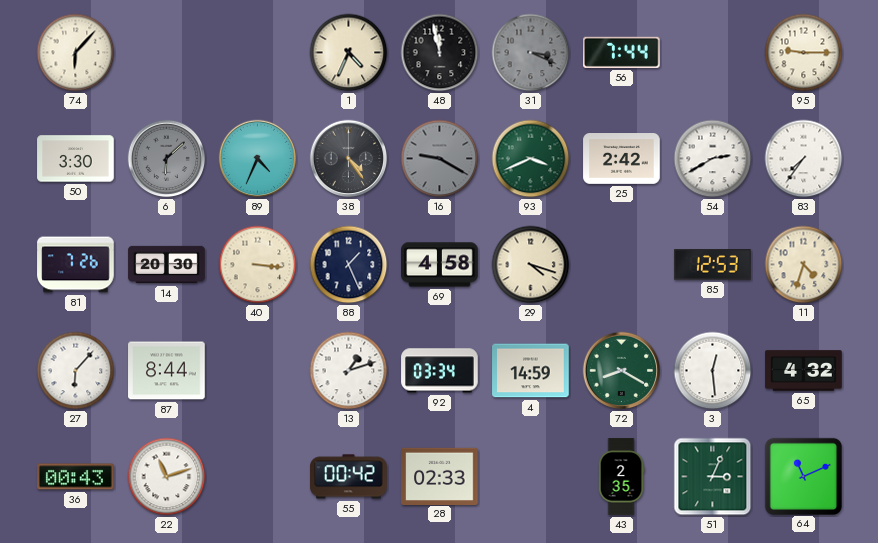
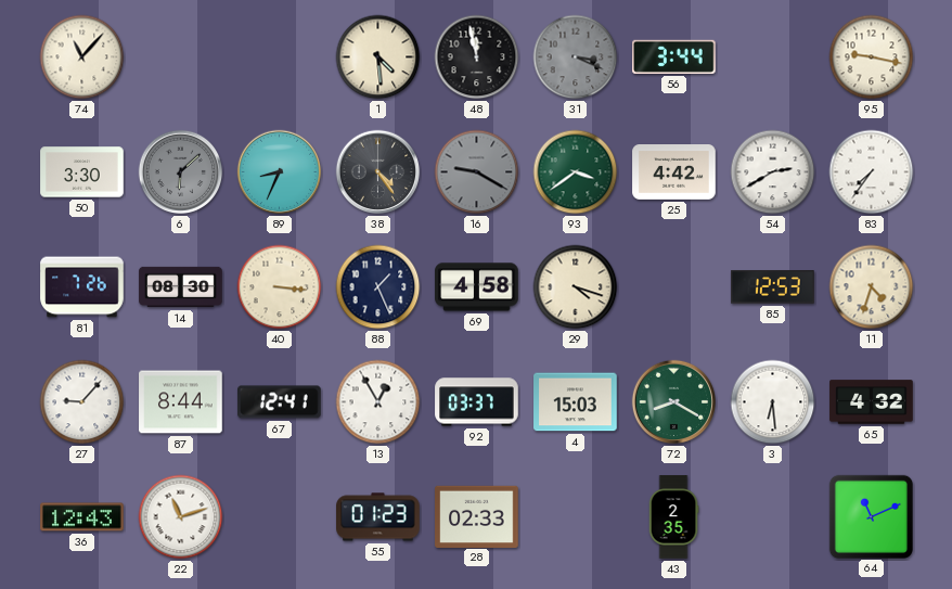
74: 6:07 -> 11:07 (82, 57)
1: 4:34 -> 4:29 (378, 57)
56: 7:44 -> 3:44 (674, 56)
95: 9:15 -> 9:17 (872, 57)
89: 4:34 -> 8:34 (280, 172)
93: 3:41 -> 3:39 (576, 172)
25: 2:42 -> 4:42 (674, 172)
14: 20:30 -> 08:30 (181, 287)
27: 6:07 -> 9:07 (82, 402)
67: none -> 12:41 (280, 402)
13: 1:12 -> 12:55 (378, 402)
92: 03:34 -> 03:37 (477, 402)
4: 14:59 -> 15:03 (576, 402)
3: 12:29 -> 6:29 (773, 402)
36: 00:43 -> 12:43 (82, 517)
55: 00:42 -> 01:23 (378, 517)
51: 3:04 -> none (713, 477)
